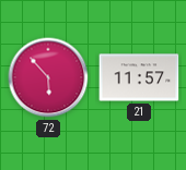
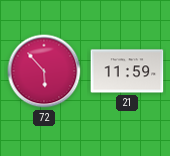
21: 11:57 -> 11:59 (127, 71)
